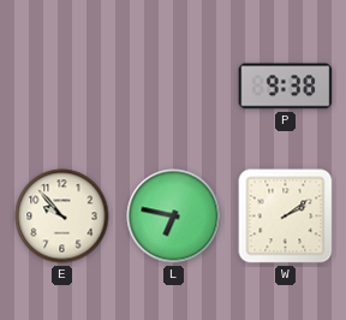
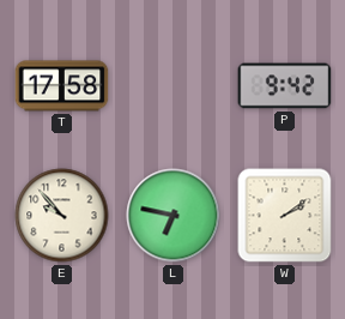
T: none -> 17:58 (62, 86)
P: 9:38 -> 9:42 (285, 86)
